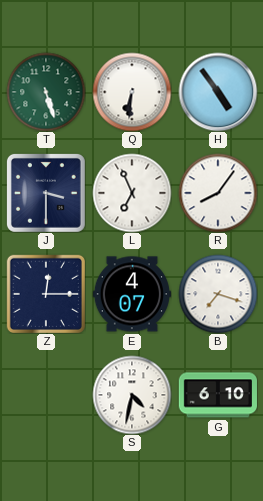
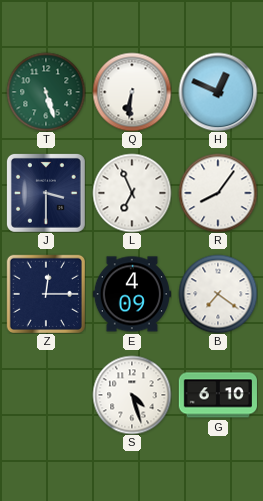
H: 4:54 -> 12:49 (218, 92)
E: 4:07 -> 4:09 (132, 294)
B: 7:18 -> 7:21 (218, 294)
S: 4:32 -> 4:27 (132, 395)
